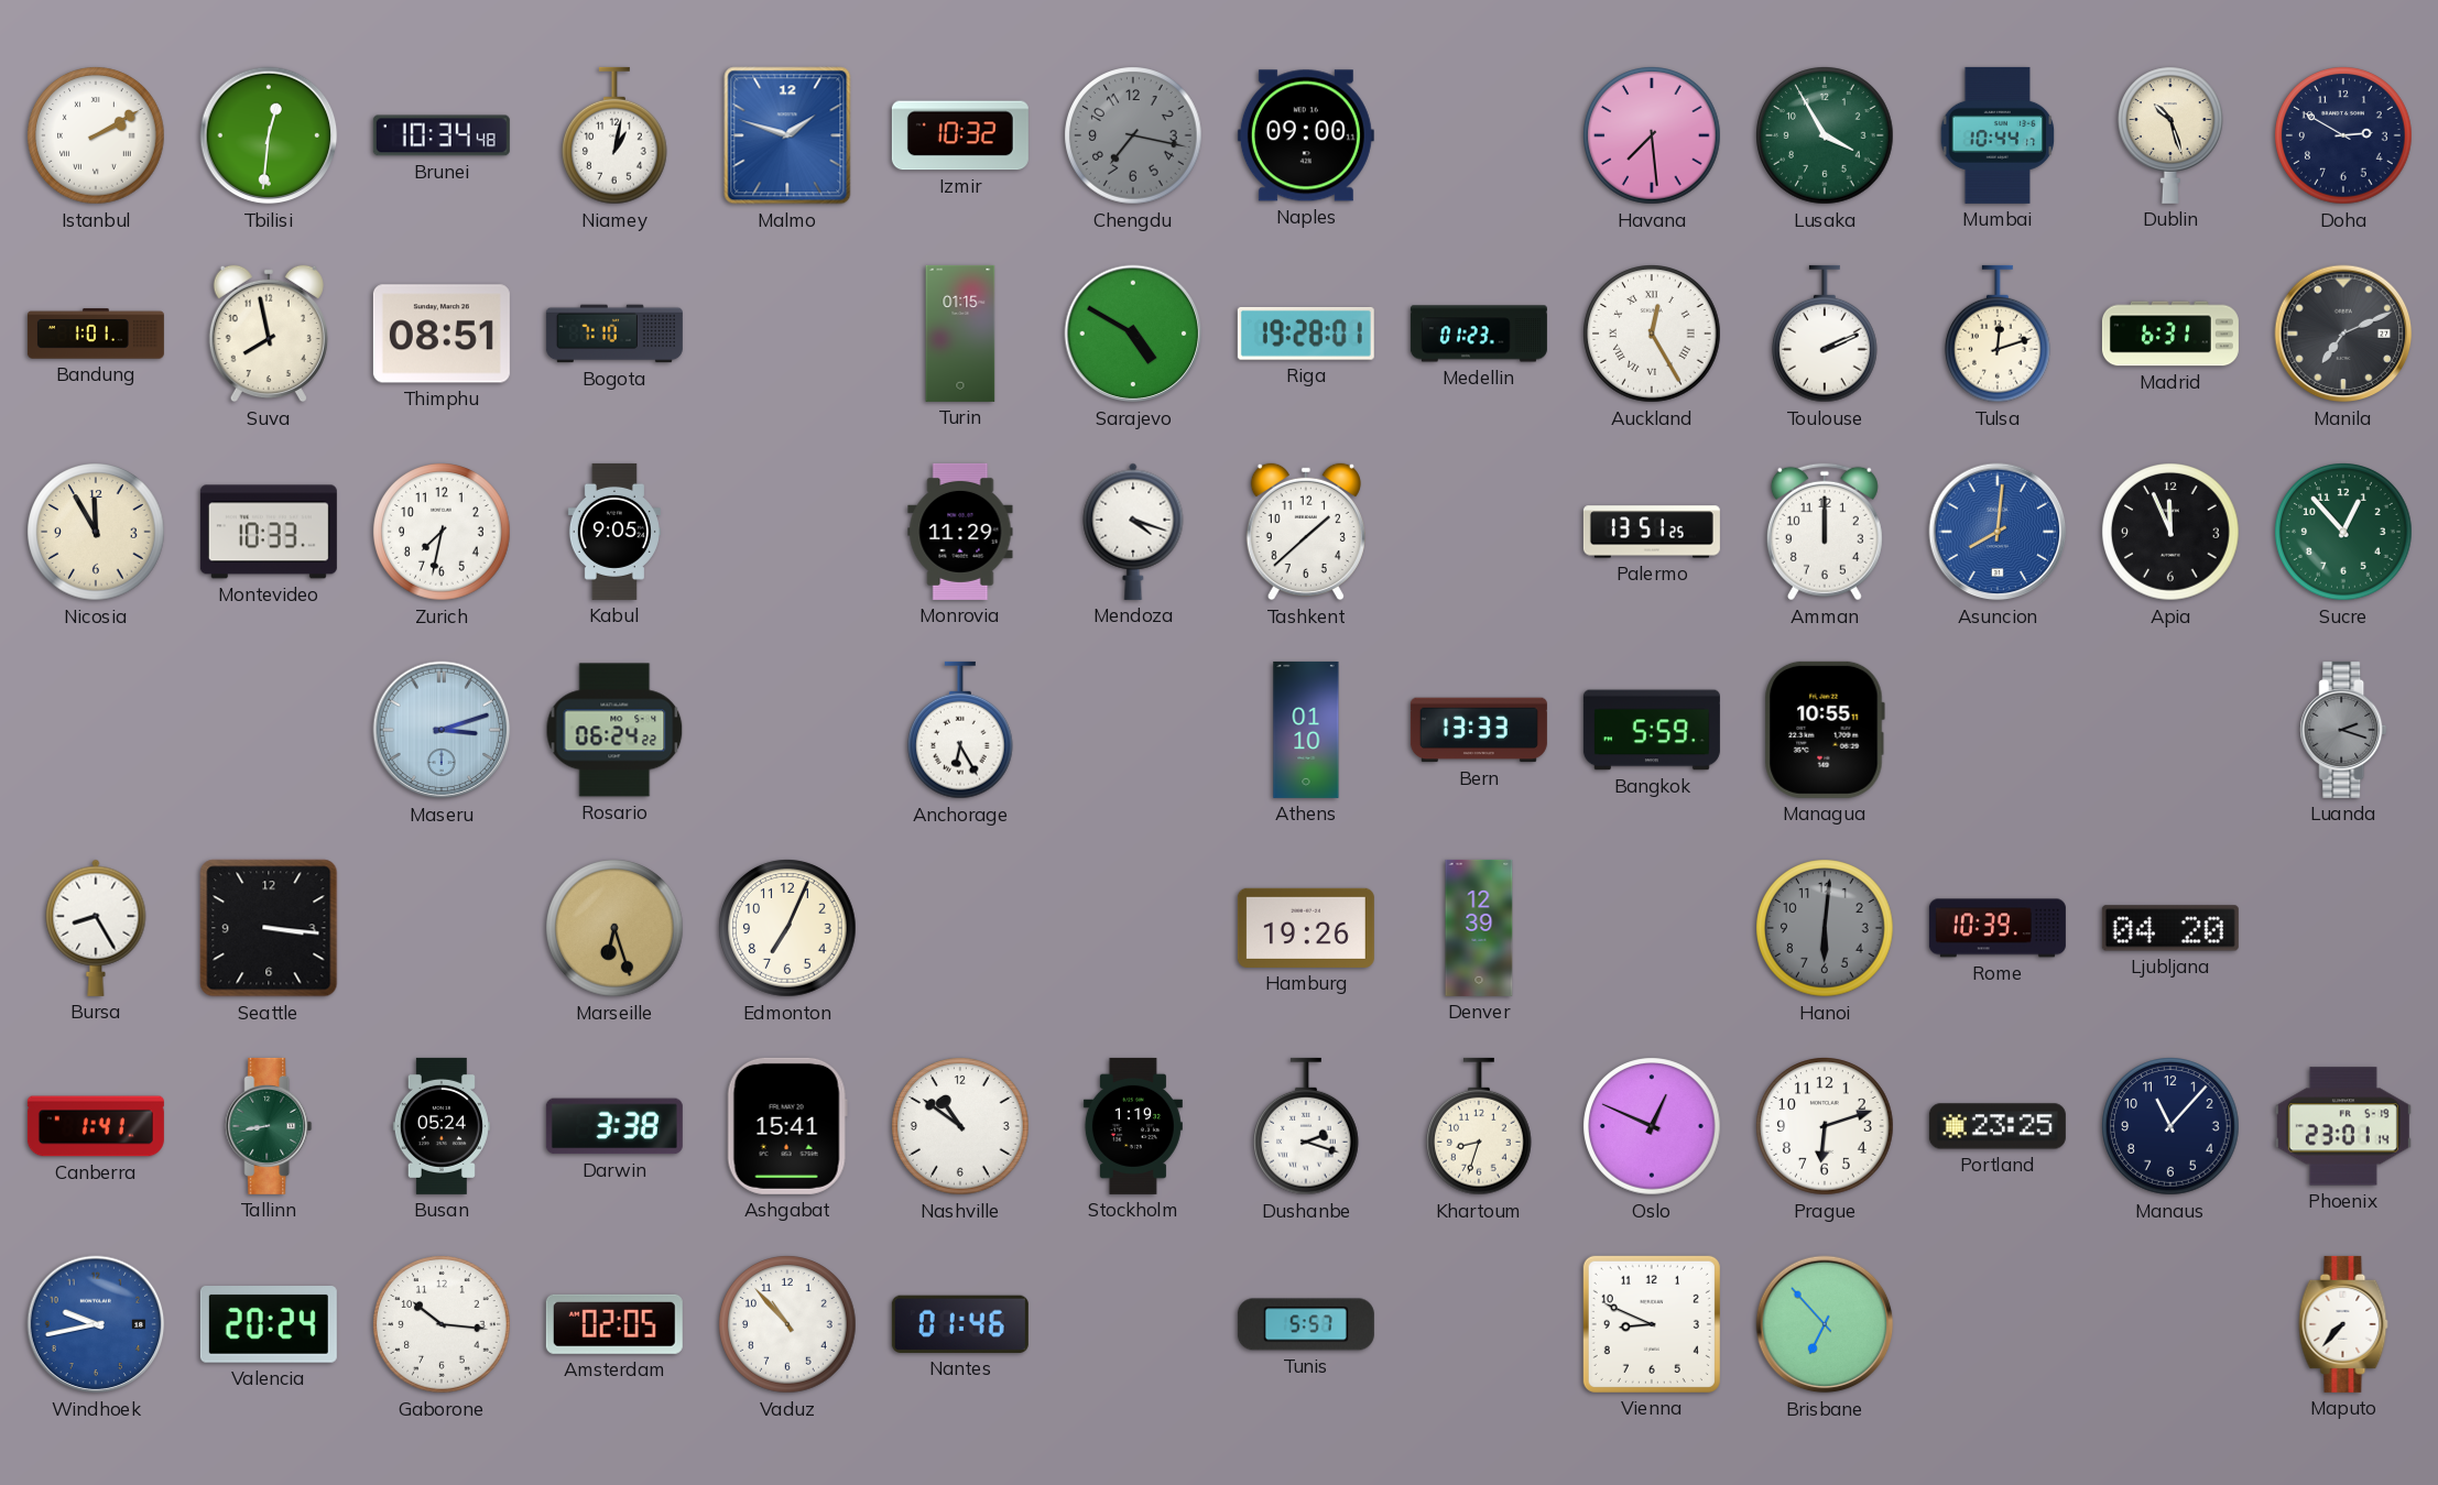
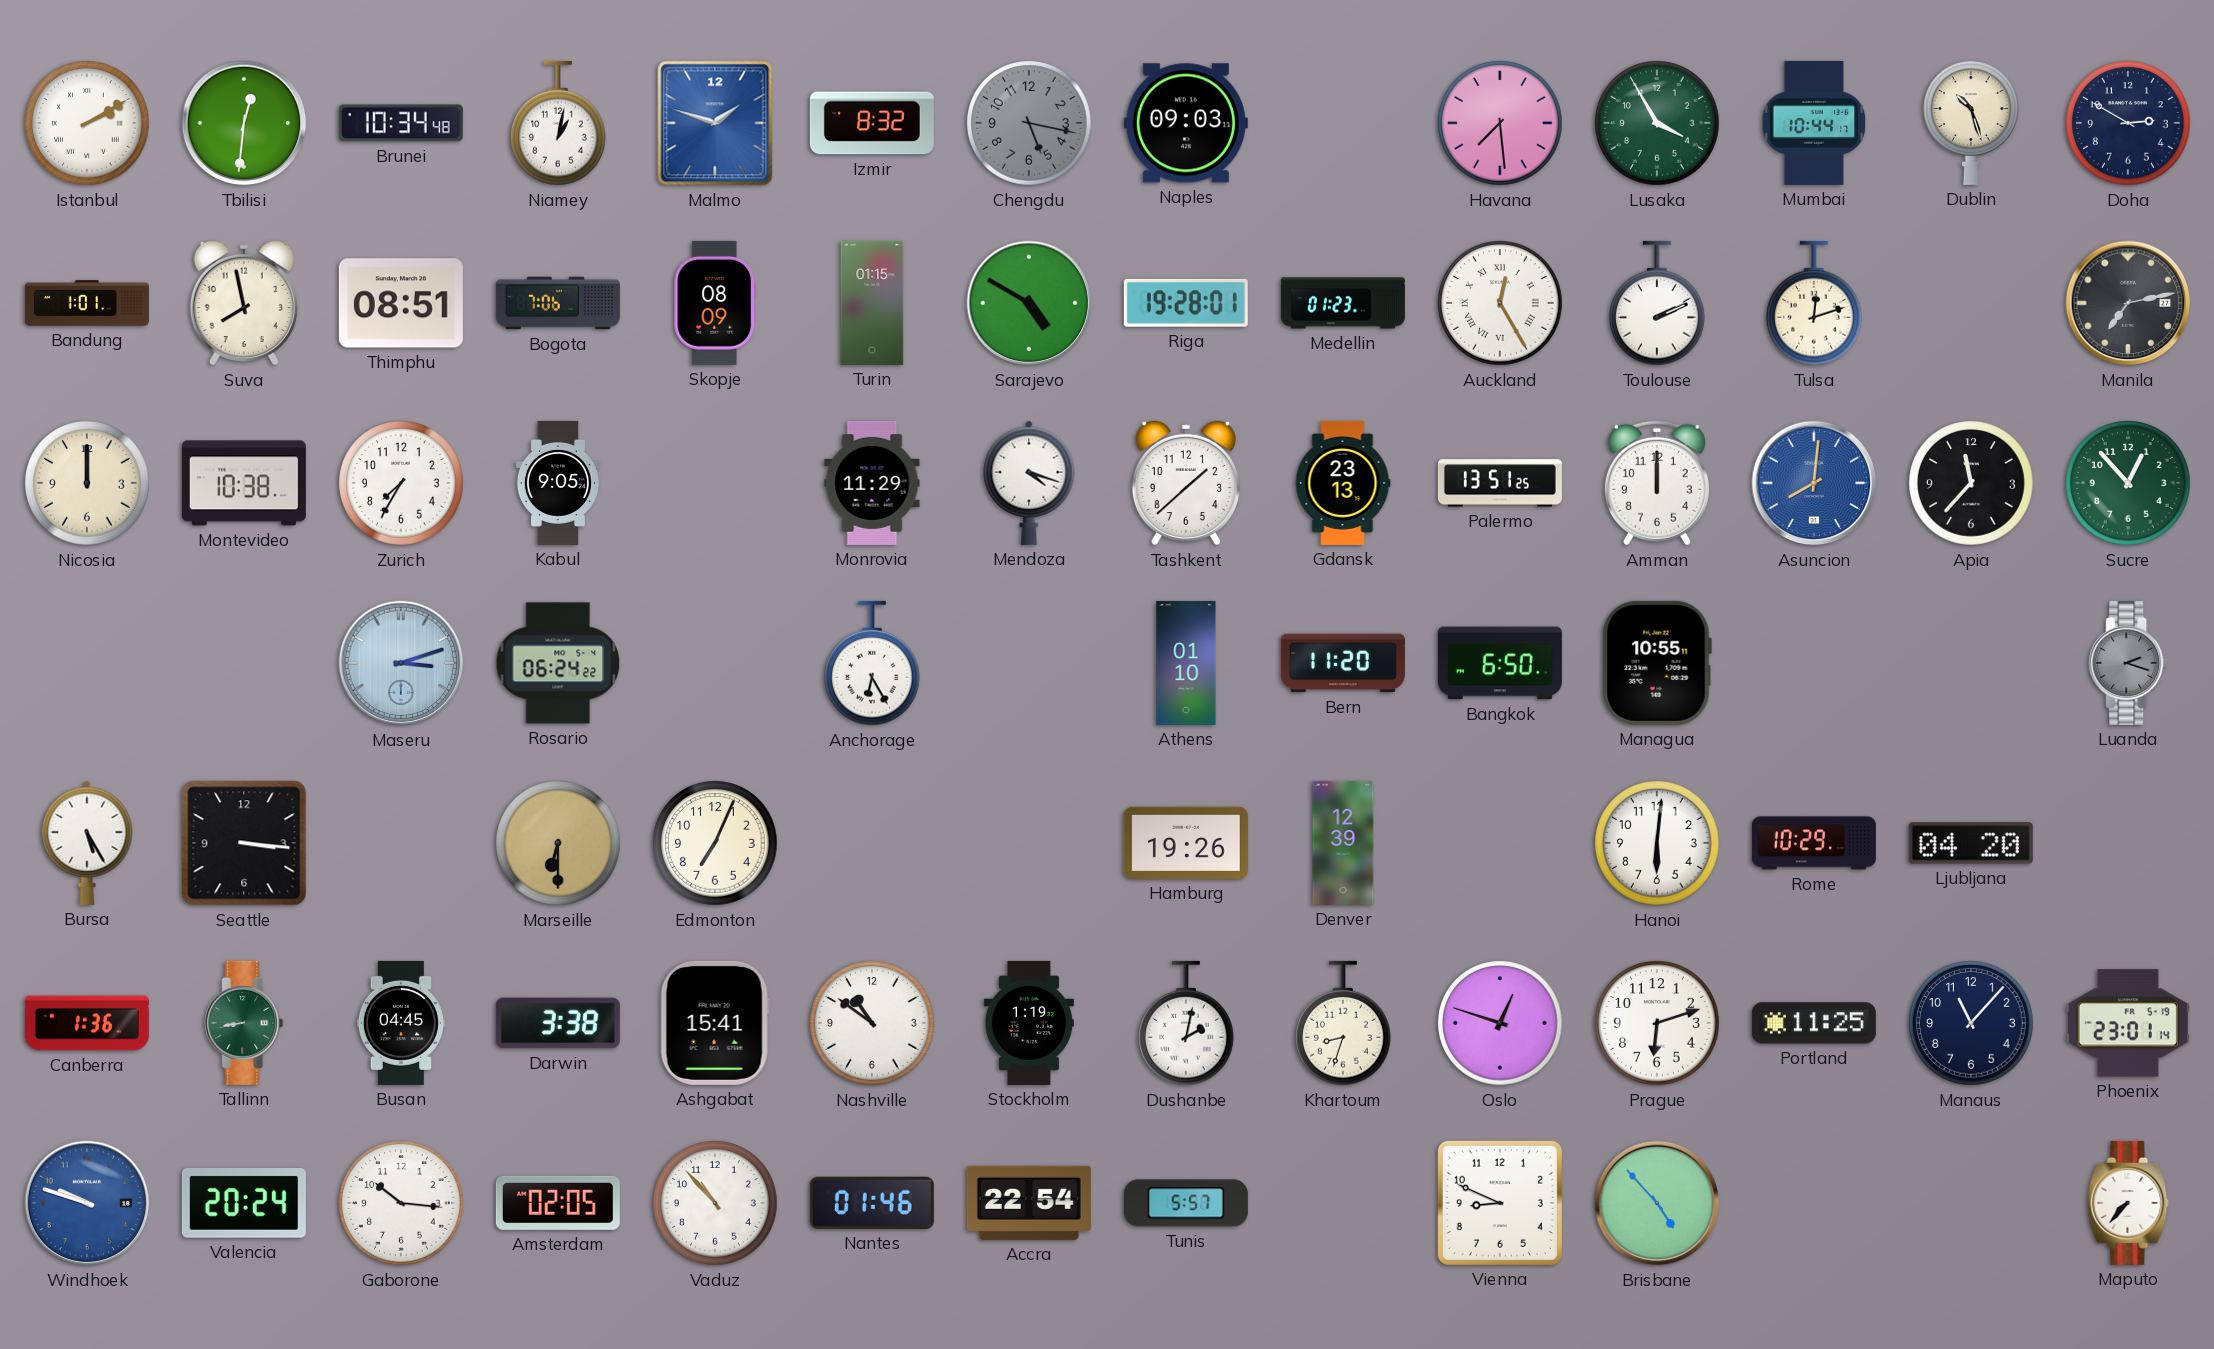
Izmir: 10:32 -> 8:32 (872, 123)
Chengdu: 7:17 -> 5:17 (1029, 123)
Naples: 09:00 -> 09:03 (1186, 123)
Bogota: 7:10 -> 7:06 (558, 303)
Skopje: none -> 08:09 (714, 303)
Madrid: 6:31 -> none (2170, 334)
Manila: 7:11 -> 7:13 (2128, 303)
Nicosia: 11:55 -> 12:00 (87, 483)
Montevideo: 10:33 -> 10:38 (244, 483)
Zurich: 7:32 -> 7:35 (401, 483)
Gdansk: none -> 23:13 (1343, 483)
Apia: 11:56 -> 11:37 (1971, 483)
Bern: 13:33 -> 11:20 (1343, 663)
Bangkok: 5:59 -> 6:50 (1500, 663)
Bursa: 8:25 -> 5:25 (87, 843)
Marseille: 6:27 -> 6:30 (558, 843)
Hanoi dial: grey -> white (1657, 843)
Rome: 10:39 -> 10:29 (1814, 843)
Canberra: 1:41 -> 1:36 (87, 1023)
Busan: 05:24 -> 04:45 (401, 1023)
Dushanbe: 2:18 -> 2:02 (1187, 1023)
Oslo: 12:49 -> 12:48 (1500, 1023)
Portland: 23:25 -> 11:25 (1814, 1023)
Windhoek: 9:43 -> 9:48 (87, 1203)
Accra: none -> 22:54 (1029, 1203)
Brisbane: 6:53 -> 4:53 (1657, 1203)
